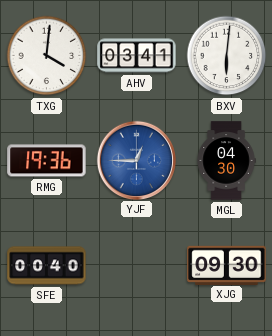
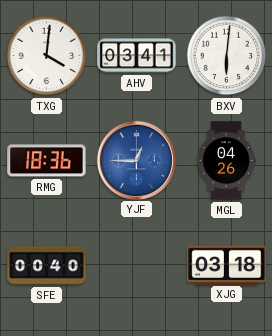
RMG: 19:36 -> 18:36 (47, 161)
MGL: 04:30 -> 04:26 (226, 161)
XJG: 09:30 -> 03:18 (227, 265)
